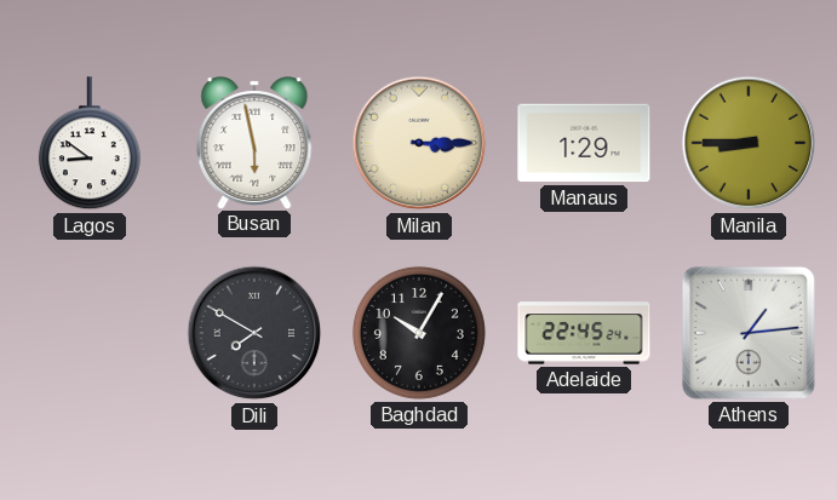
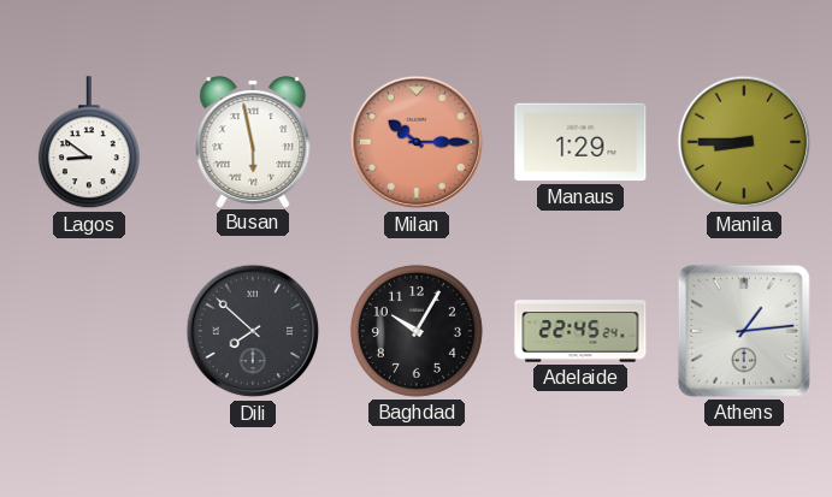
Milan: 3:15 -> 10:15 (417, 142)
Milan dial: cream -> salmon (417, 142)
Dili: 7:50 -> 7:52 (253, 331)
